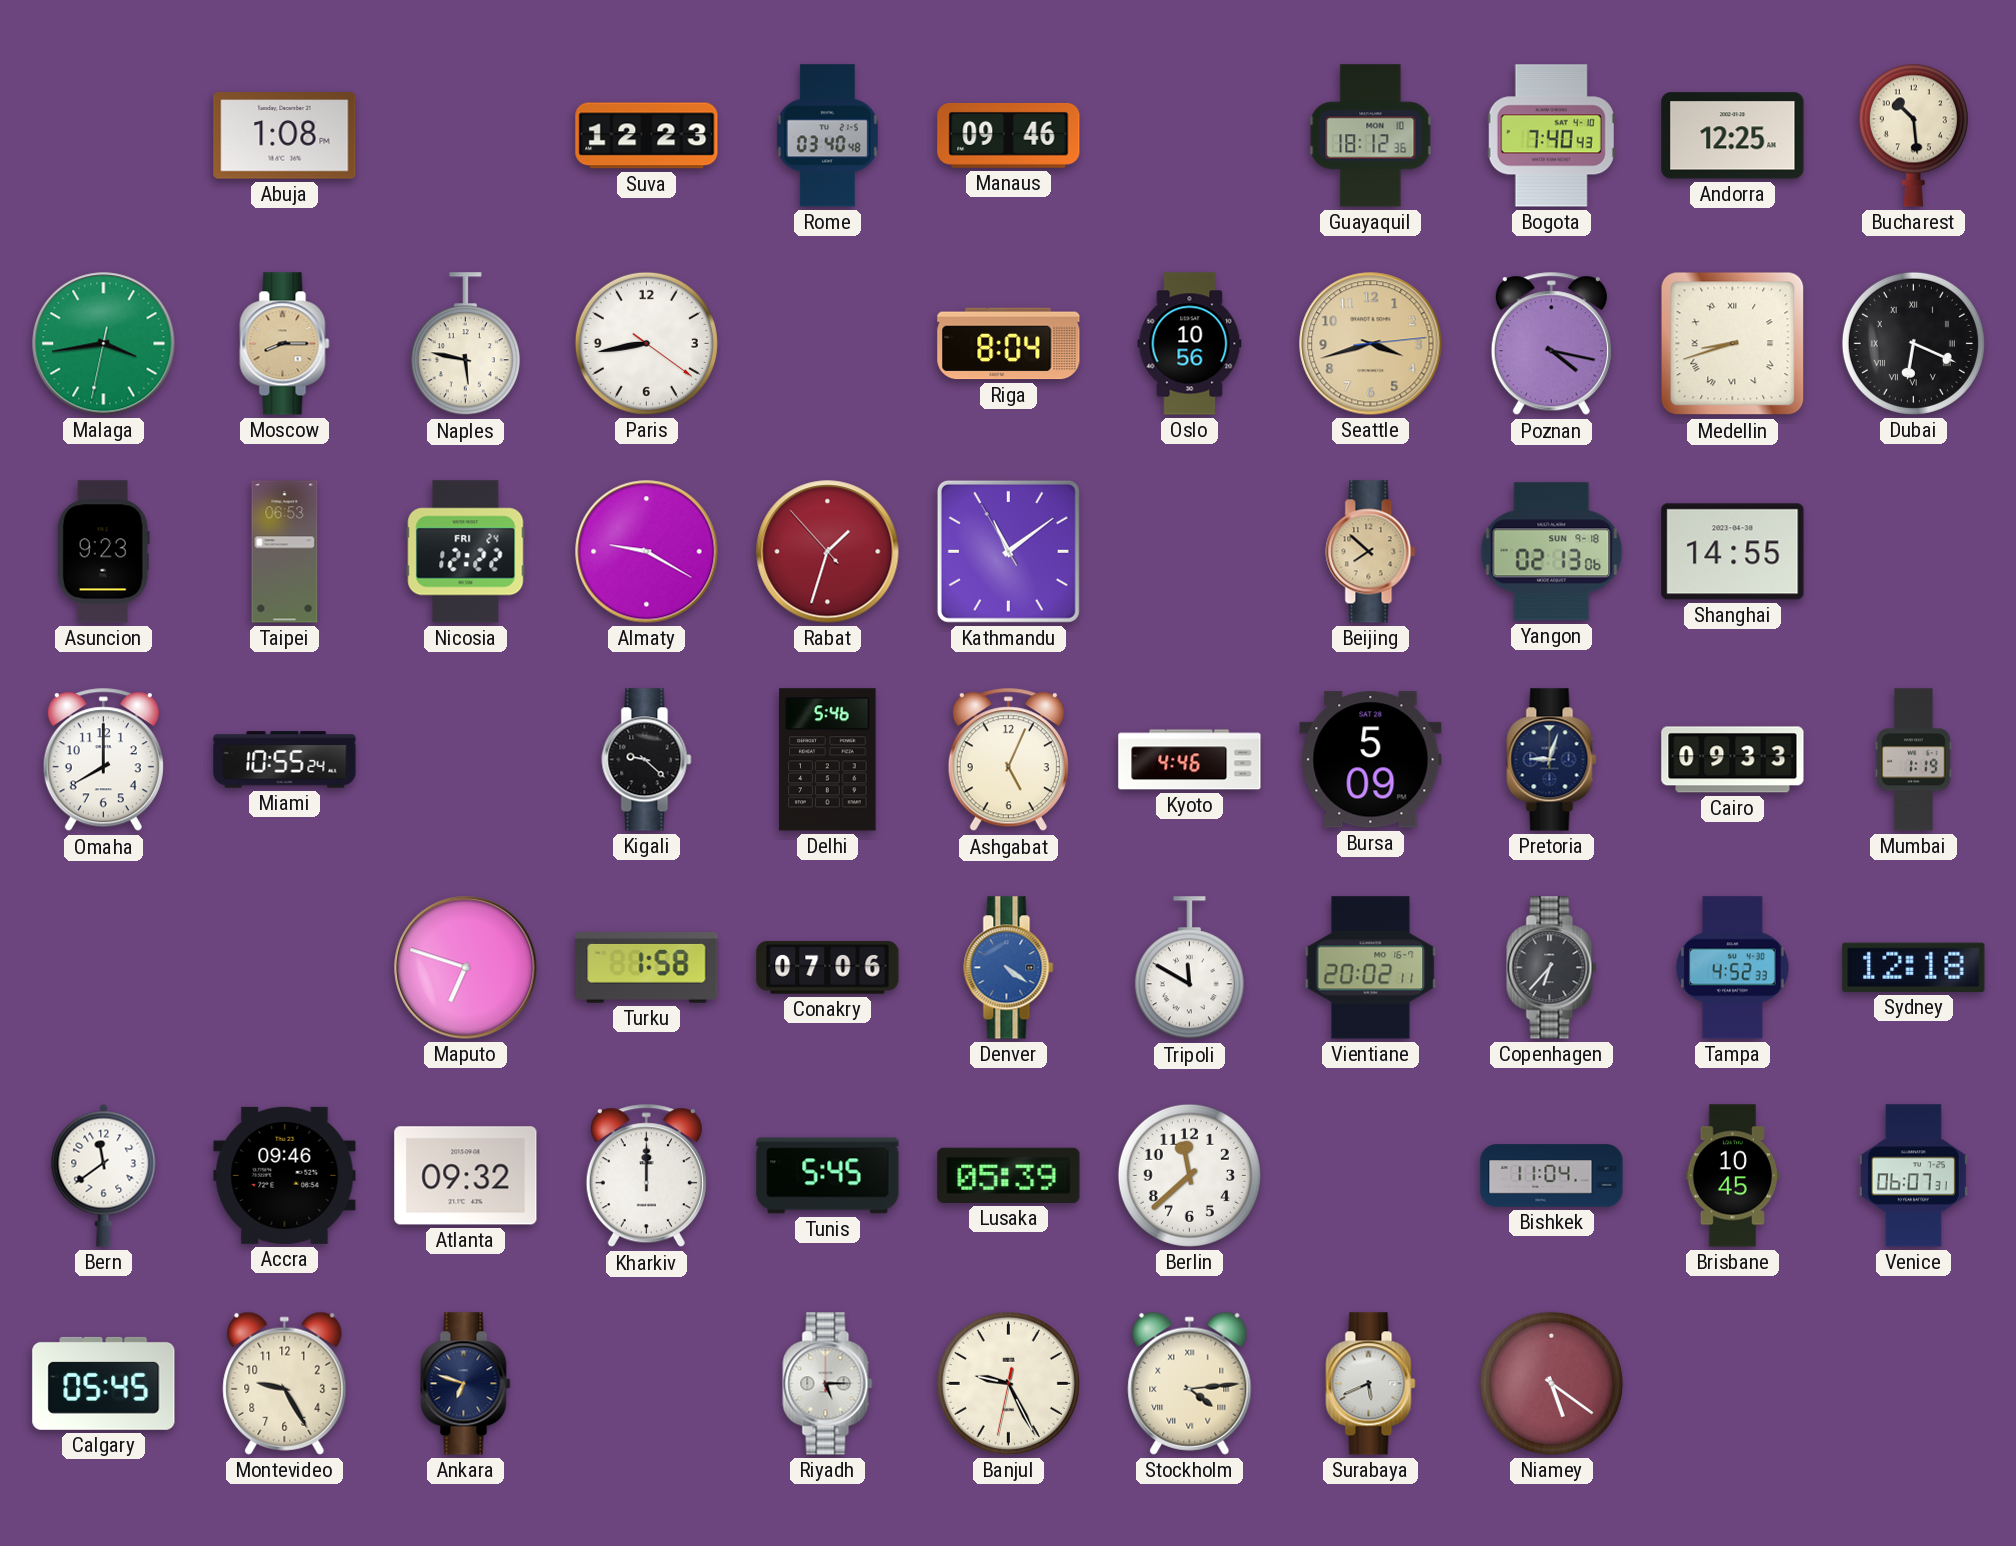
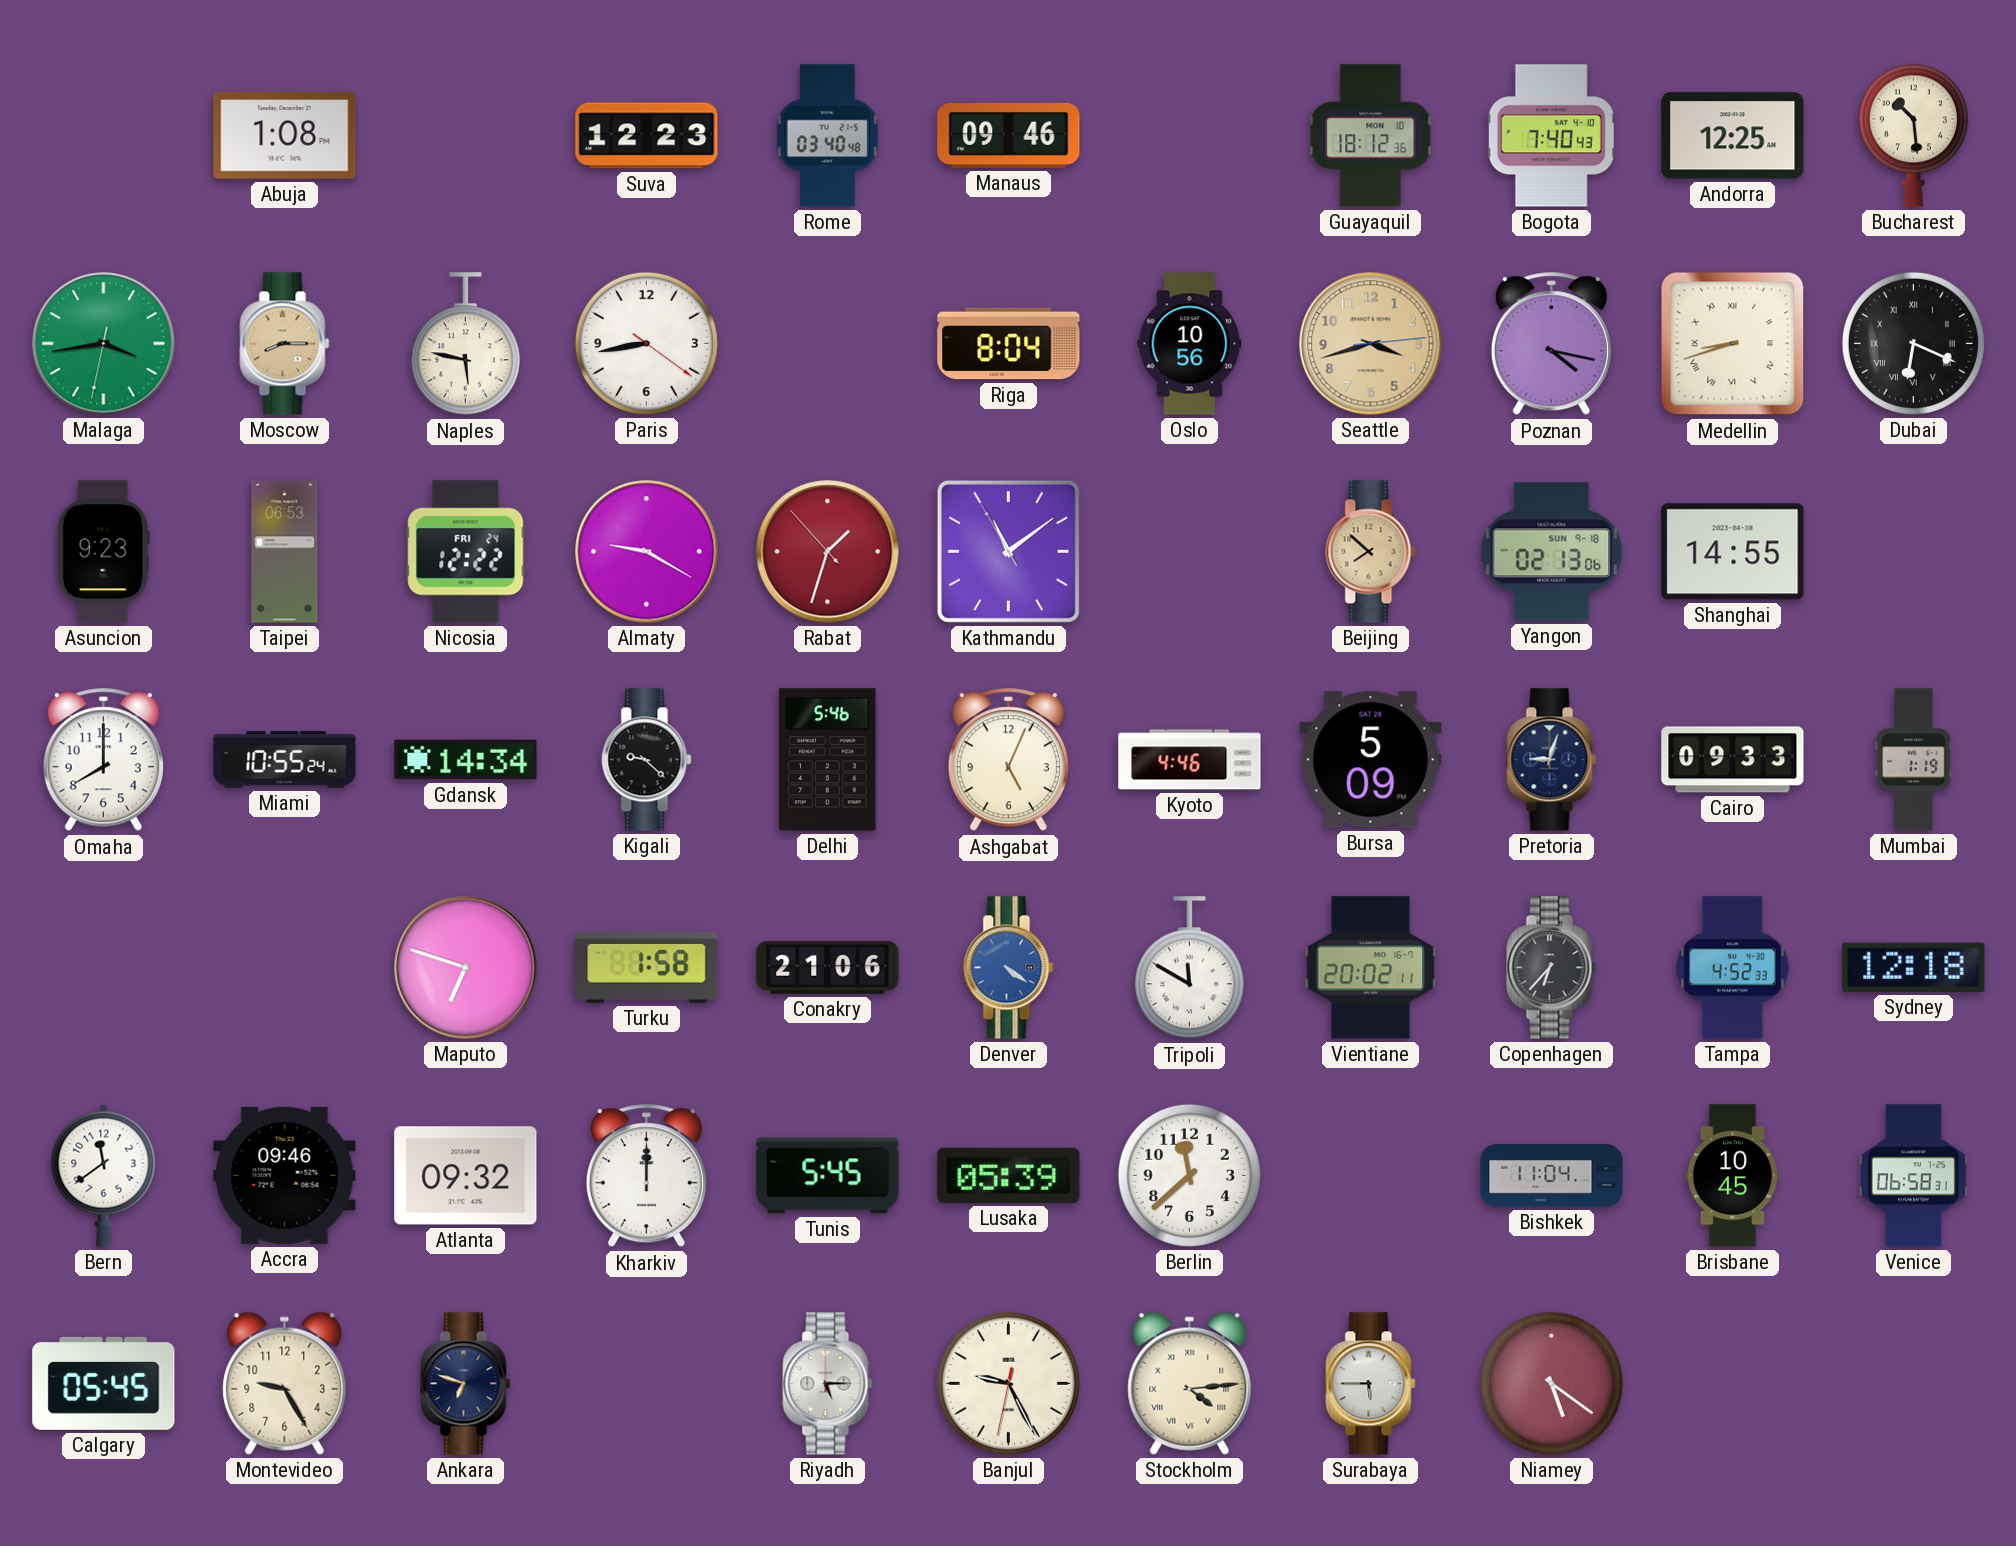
Gdansk: none -> 14:34 (466, 760)
Conakry: 07:06 -> 21:06 (828, 968)
Venice: 06:07 -> 06:58 (1913, 1176)
Surabaya: 5:41 -> 5:45 (1371, 1384)
